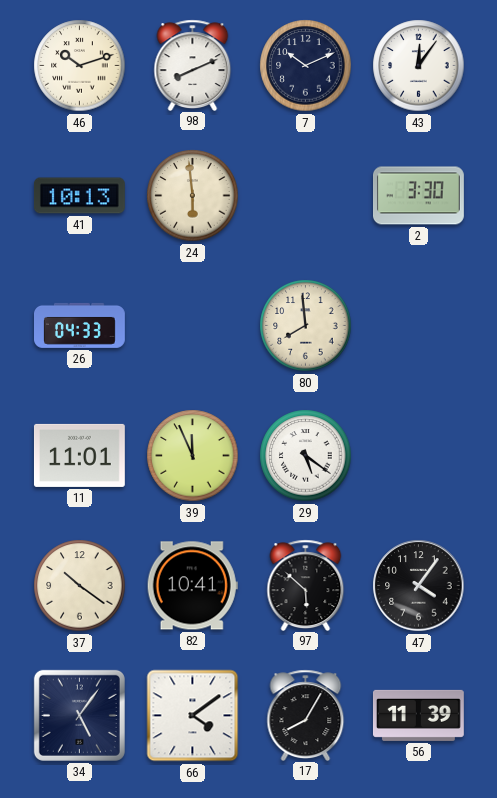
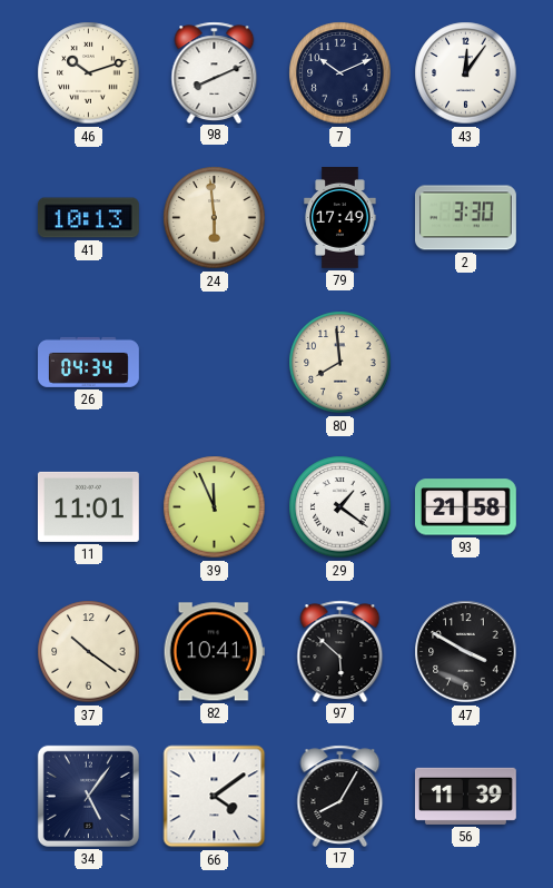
79: none -> 17:49 (340, 218)
26: 04:33 -> 04:34 (89, 362)
29: 5:21 -> 1:21 (340, 507)
93: none -> 21:58 (465, 507)
47: 4:06 -> 3:50 (466, 652)
